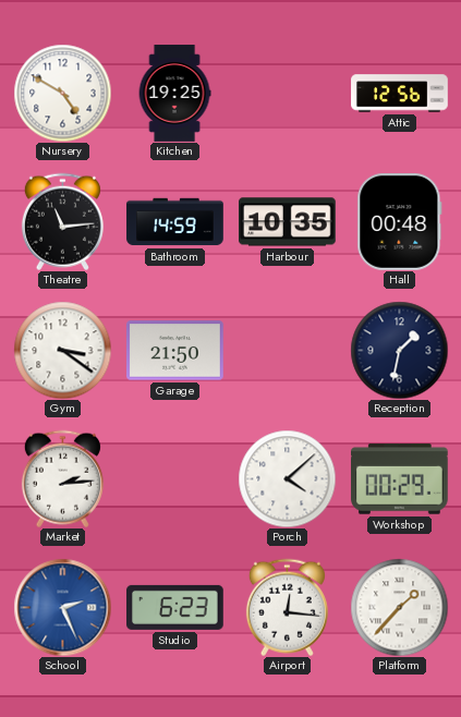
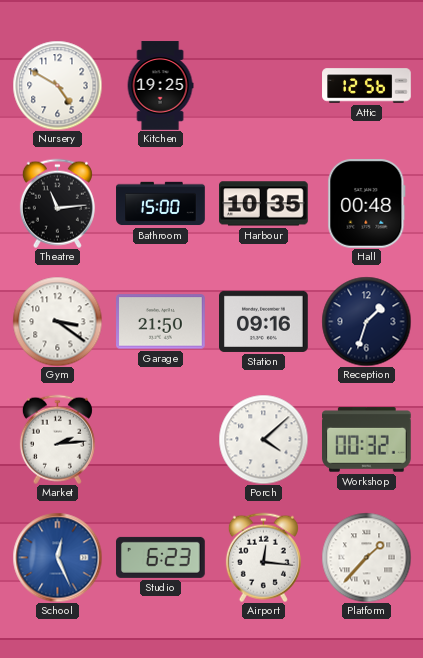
Bathroom: 14:59 -> 15:00 (161, 204)
Station: none -> 09:16 (264, 321)
Reception: 1:32 -> 1:33 (366, 321)
Workshop: 00:29 -> 00:32 (367, 440)
School: 2:26 -> 12:26 (57, 557)
